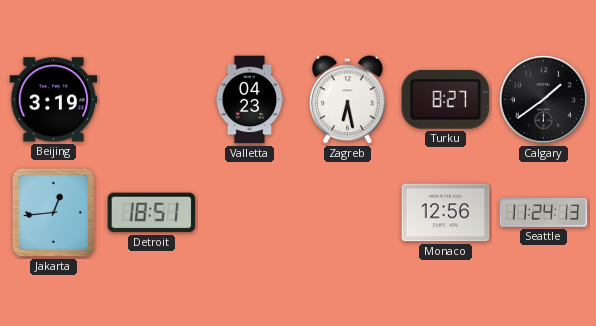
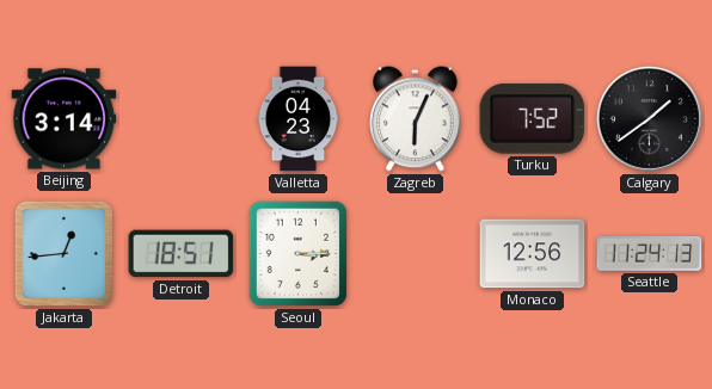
Beijing: 3:19 -> 3:14 (65, 119)
Zagreb: 6:28 -> 6:04 (416, 119)
Turku: 8:27 -> 7:52 (533, 118)
Seoul: none -> 3:15 (297, 253)
